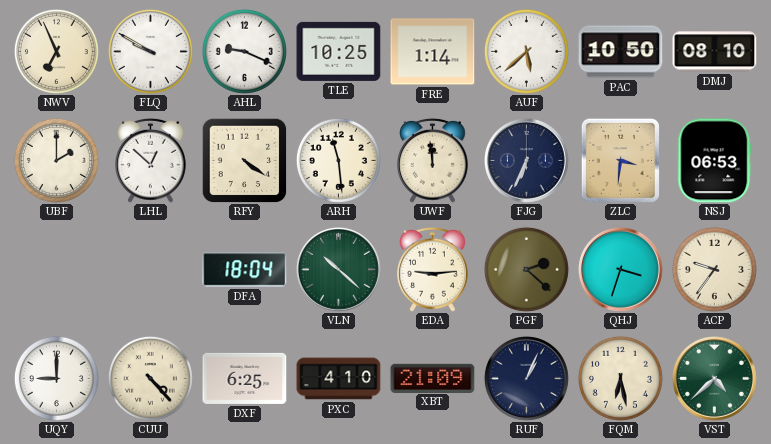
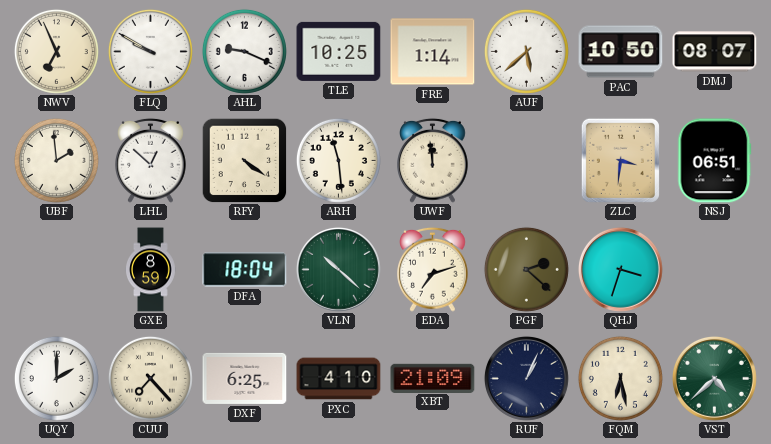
DMJ: 08:10 -> 08:07 (715, 52)
UBF: 2:00 -> 1:59 (56, 160)
FJG: 6:34 -> none (526, 160)
NSJ: 06:53 -> 06:51 (715, 161)
GXE: none -> 8:59 (151, 270)
EDA: 9:14 -> 7:12 (433, 269)
ACP: 9:36 -> none (714, 269)
UQY: 9:00 -> 2:00 (56, 378)
CUU: 4:23 -> 7:23 (150, 378)
